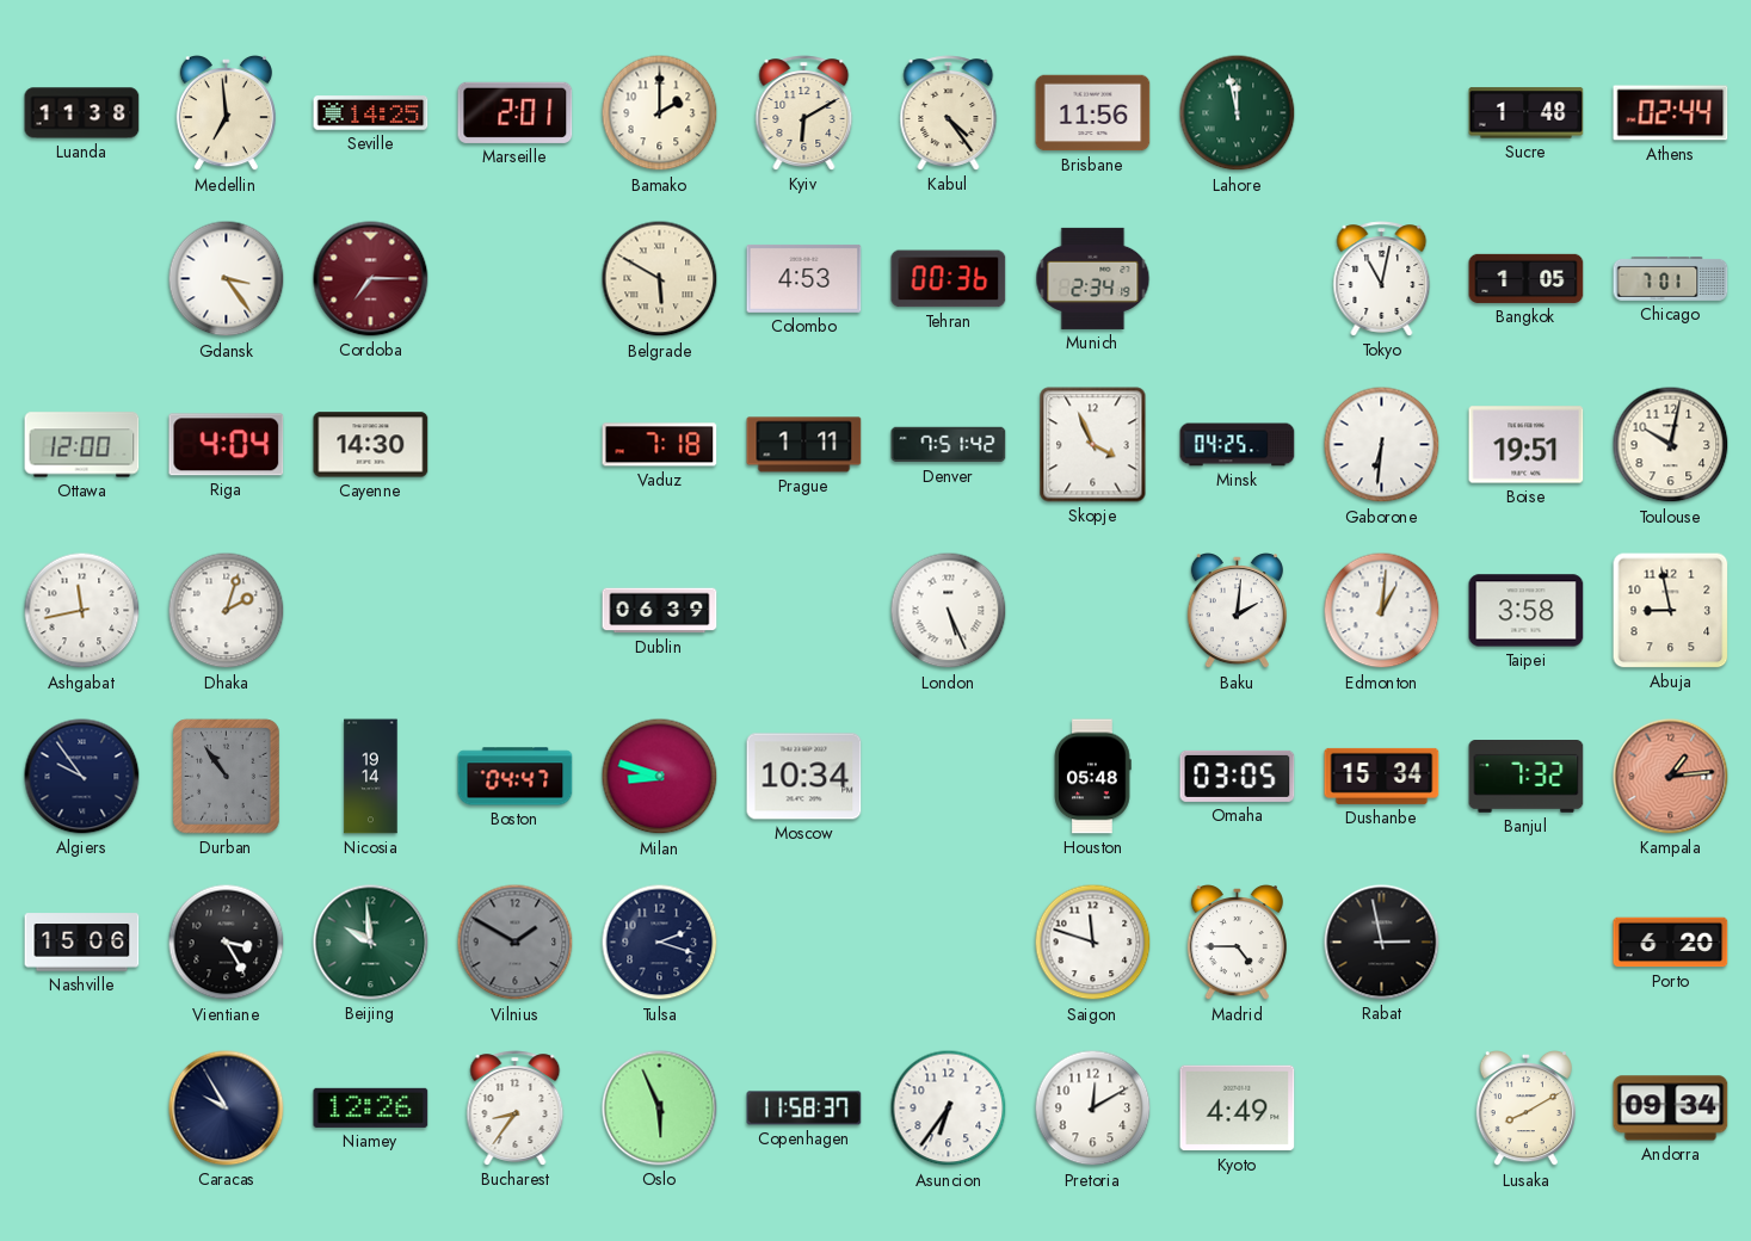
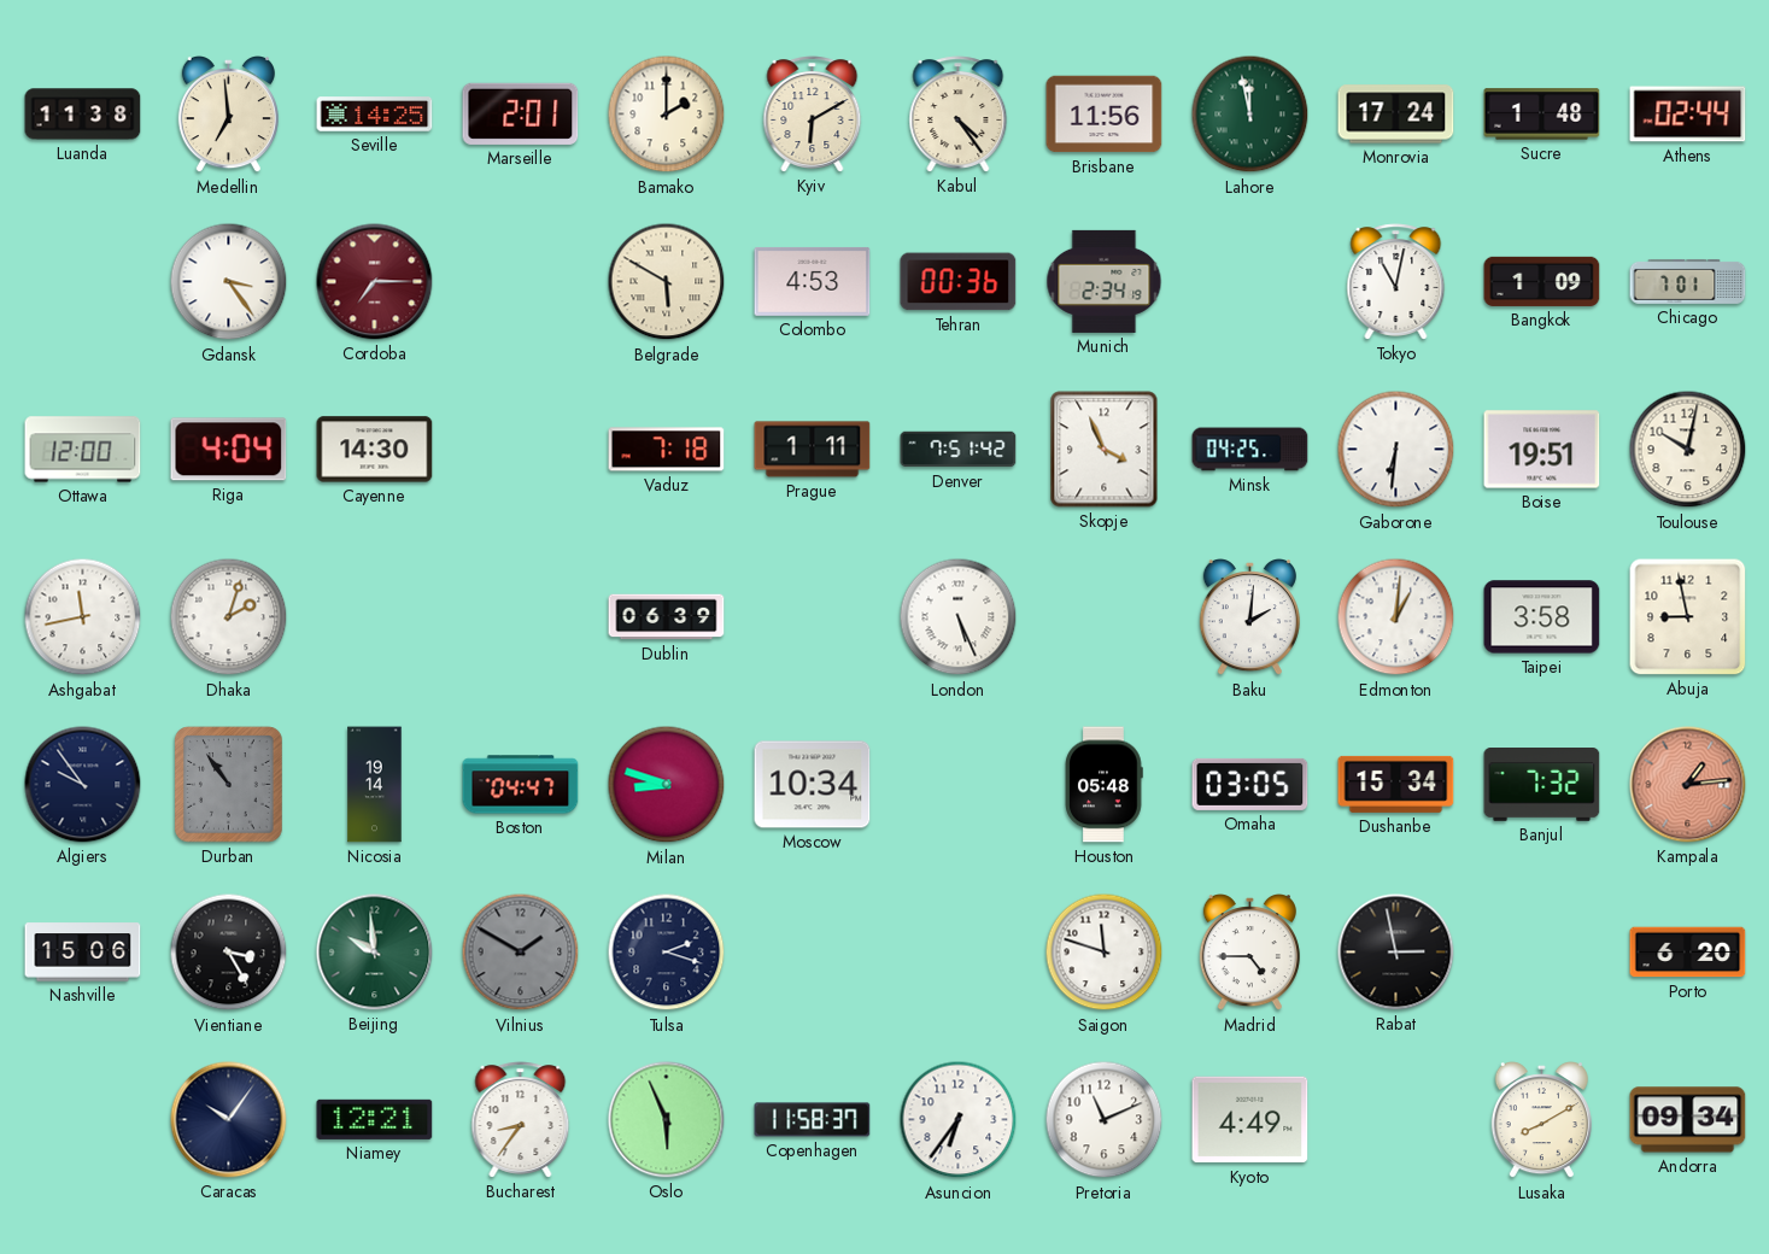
Monrovia: none -> 17:24 (1396, 115)
Bangkok: 1:05 -> 1:09 (1542, 281)
Caracas: 9:55 -> 10:06 (229, 1120)
Niamey: 12:26 -> 12:21 (375, 1119)
Pretoria: 12:10 -> 11:11 (1105, 1120)
